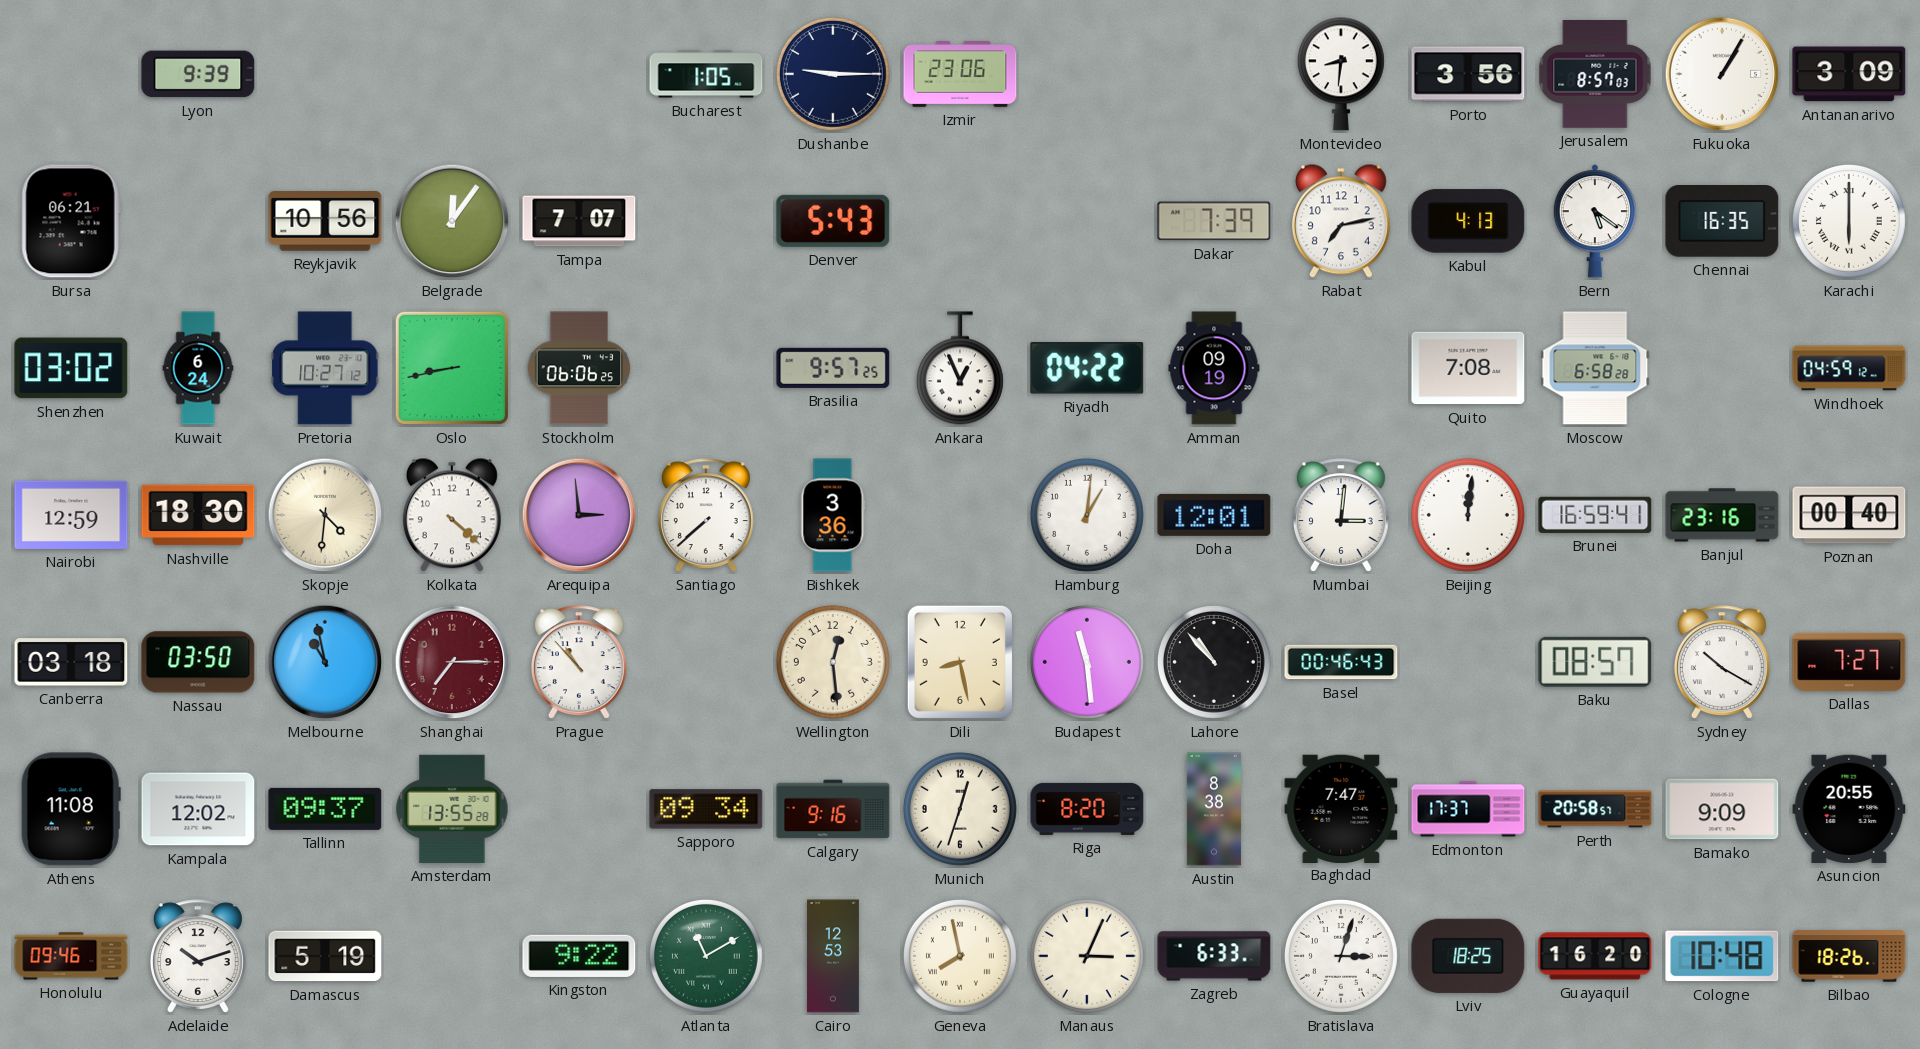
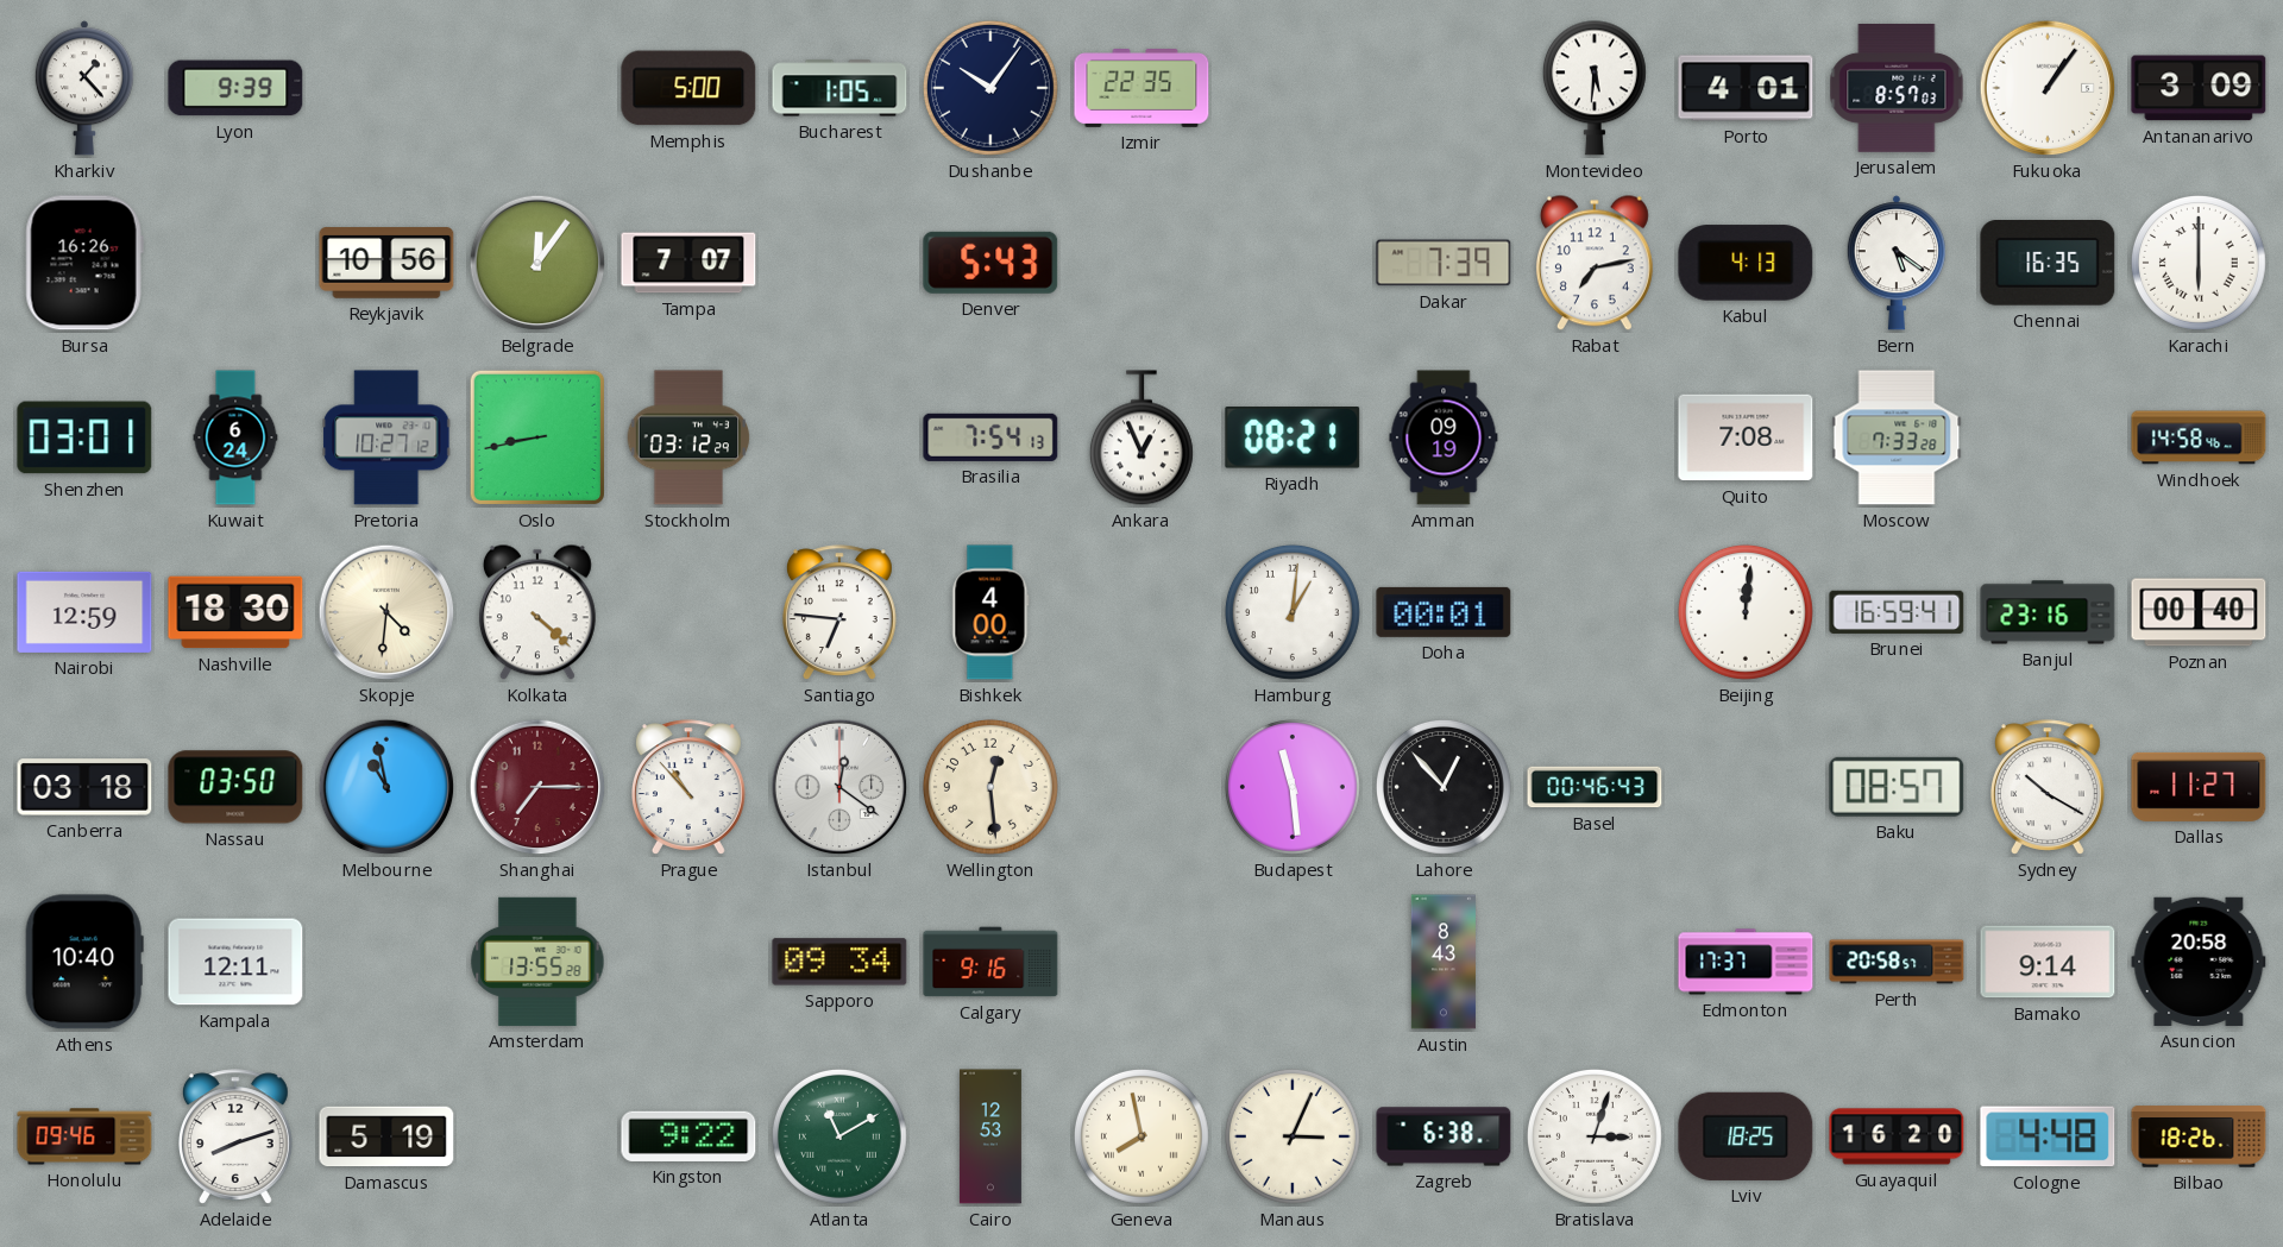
Kharkiv: none -> 1:23 (84, 88)
Memphis: none -> 5:00 (688, 88)
Dushanbe: 9:15 -> 10:06 (990, 88)
Izmir: 23:06 -> 22:35 (1141, 89)
Montevideo: 8:31 -> 5:31 (1595, 88)
Porto: 3:56 -> 4:01 (1746, 88)
Fukuoka: 1:05 -> 1:06 (2048, 88)
Bursa: 06:21 -> 16:26 (84, 263)
Shenzhen: 03:02 -> 03:01 (84, 437)
Stockholm: 06:06 -> 03:12 (688, 437)
Brasilia: 9:57 -> 7:54 (990, 437)
Riyadh: 04:22 -> 08:21 (1293, 439)
Moscow: 6:58 -> 7:33 (1897, 437)
Windhoek: 04:59 -> 14:58 (2199, 437)
Arequipa: 2:59 -> none (579, 515)
Santiago: 7:38 -> 6:46 (839, 612)
Bishkek: 3:36 -> 4:00 (990, 612)
Doha: 12:01 -> 00:01 (1444, 612)
Mumbai: 3:01 -> none (1341, 515)
Istanbul: none -> 12:21 (839, 787)
Dili: 8:28 -> none (960, 662)
Lahore: 10:53 -> 12:53 (1444, 787)
Dallas: 7:27 -> 11:27 (2199, 787)
Athens: 11:08 -> 10:40 (84, 962)
Kampala: 12:02 -> 12:11 (235, 962)
Tallinn: 09:37 -> none (325, 809)
Munich: 12:33 -> none (960, 809)
Riga: 8:20 -> none (1087, 809)
Austin: 8:38 -> 8:43 (1444, 962)
Baghdad: 7:47 -> none (1341, 808)
Bamako: 9:09 -> 9:14 (2048, 962)
Asuncion: 20:55 -> 20:58 (2199, 962)
Adelaide: 10:12 -> 8:12 (235, 1136)
Zagreb: 6:33 -> 6:38 (1444, 1136)
Cologne: 10:48 -> 4:48 (2048, 1136)
